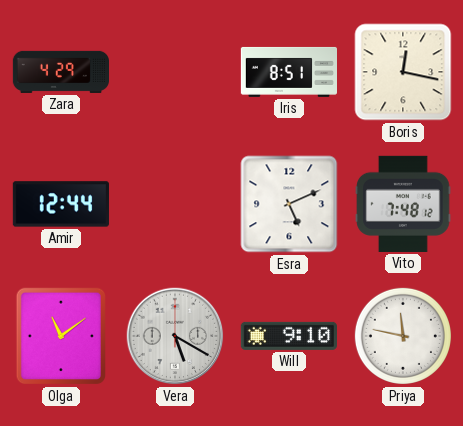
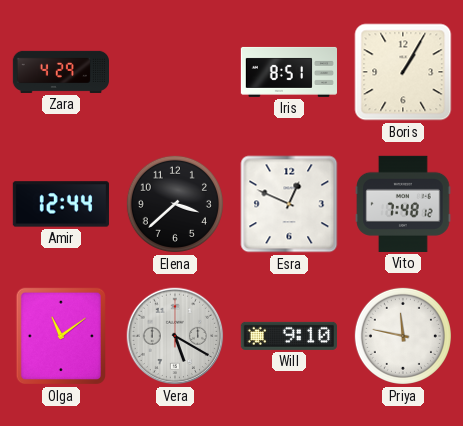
Boris: 12:17 -> 1:05 (403, 72)
Elena: none -> 3:38 (175, 204)
Esra: 5:11 -> 12:49 (289, 204)
